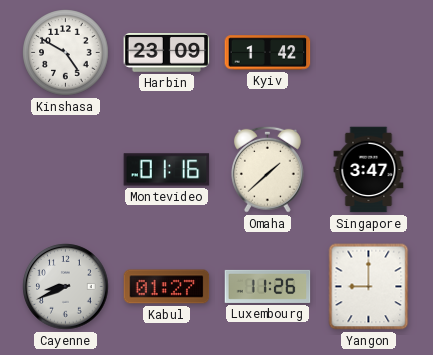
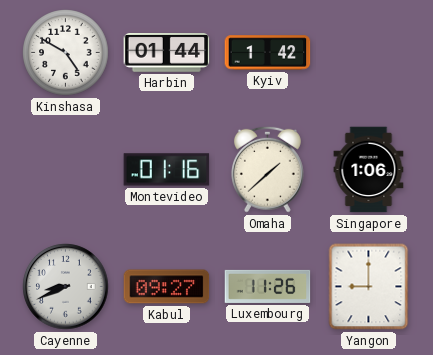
Harbin: 23:09 -> 01:44 (167, 53)
Singapore: 3:47 -> 1:06 (369, 170)
Kabul: 01:27 -> 09:27 (167, 287)
